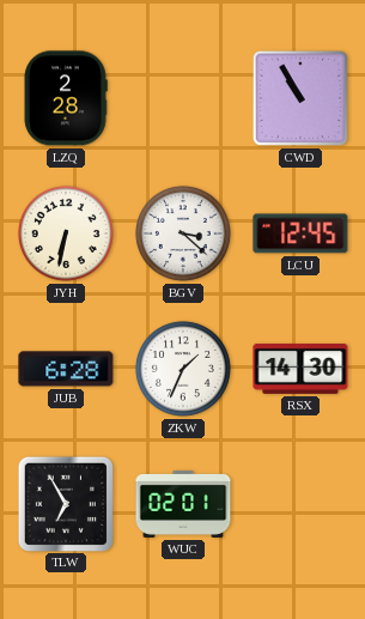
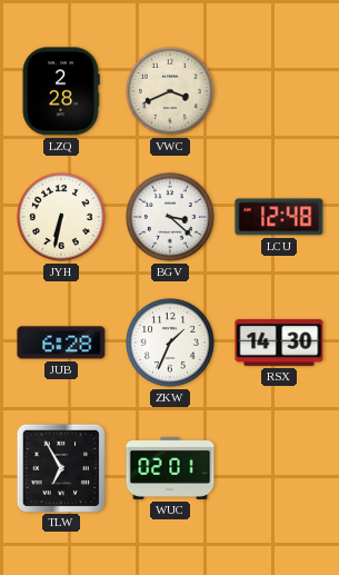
VWC: none -> 3:41 (170, 91)
CWD: 10:55 -> none (300, 98)
LCU: 12:45 -> 12:48 (279, 217)
